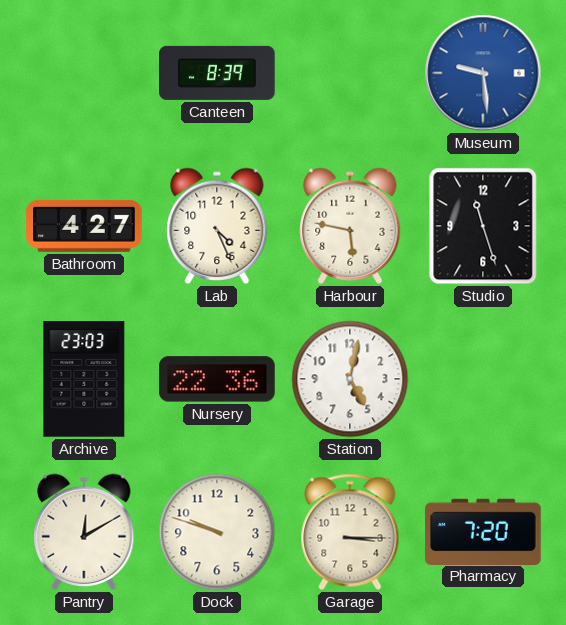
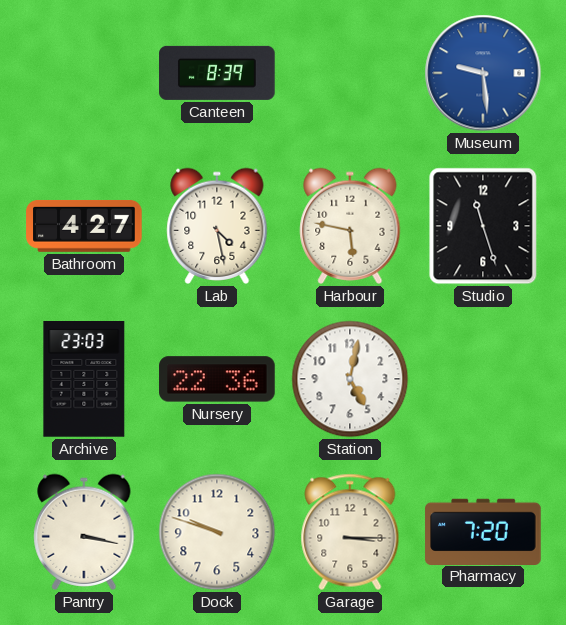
Lab: 4:26 -> 4:28 (217, 226)
Pantry: 12:10 -> 3:17 (84, 532)
